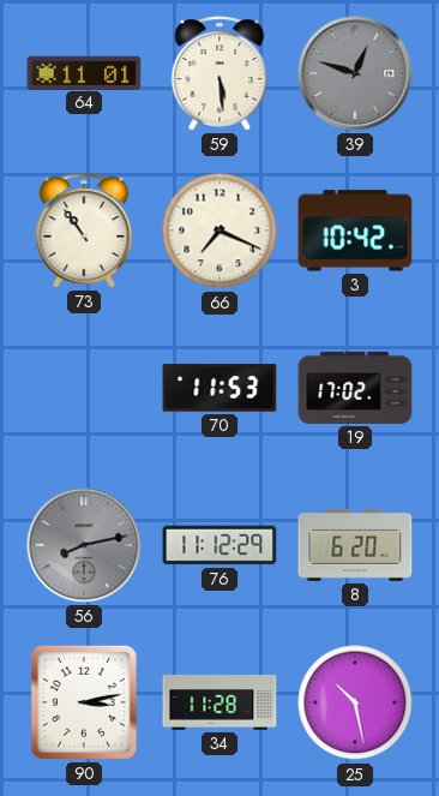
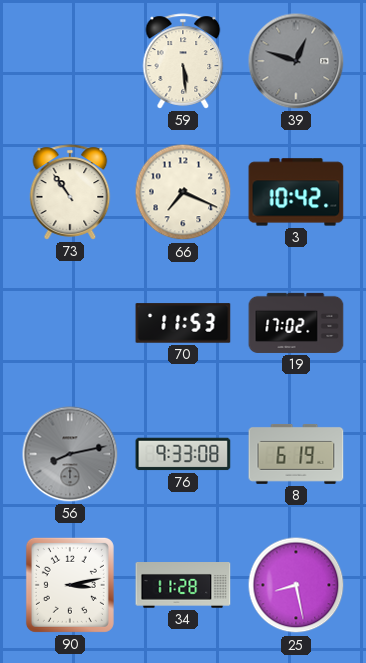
64: 11:01 -> none (84, 72)
76: 11:12 -> 9:33 (183, 454)
8: 6:20 -> 6:19 (296, 454)
25: 10:28 -> 8:28 (296, 585)
